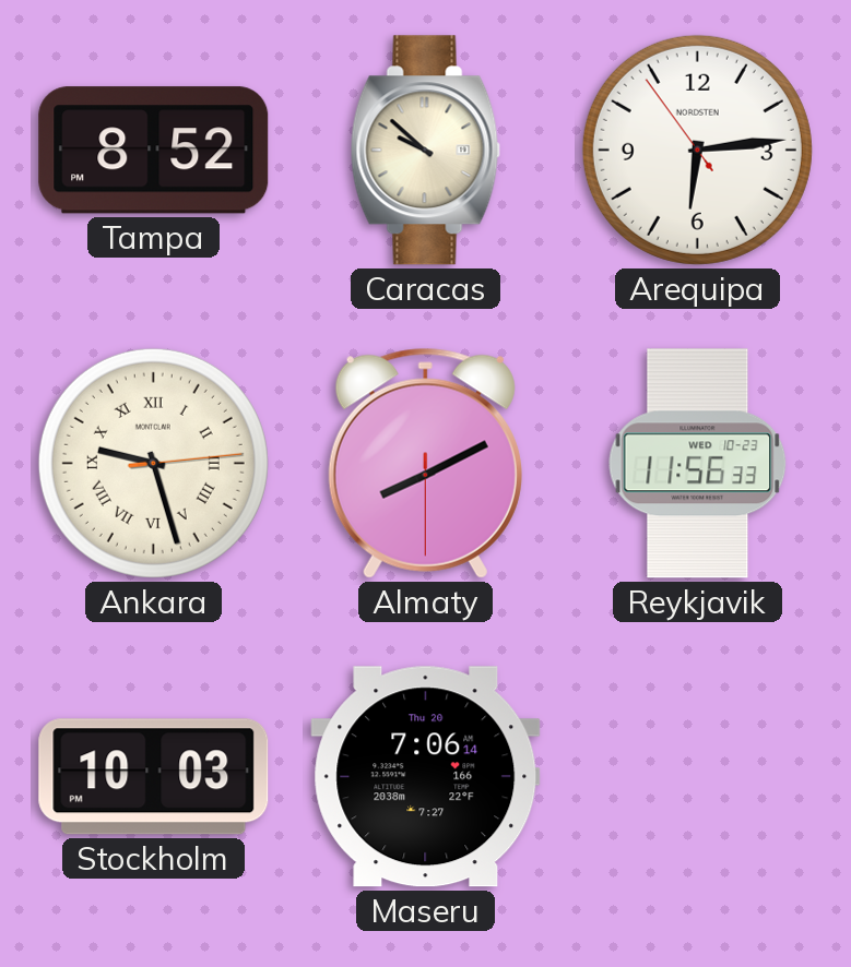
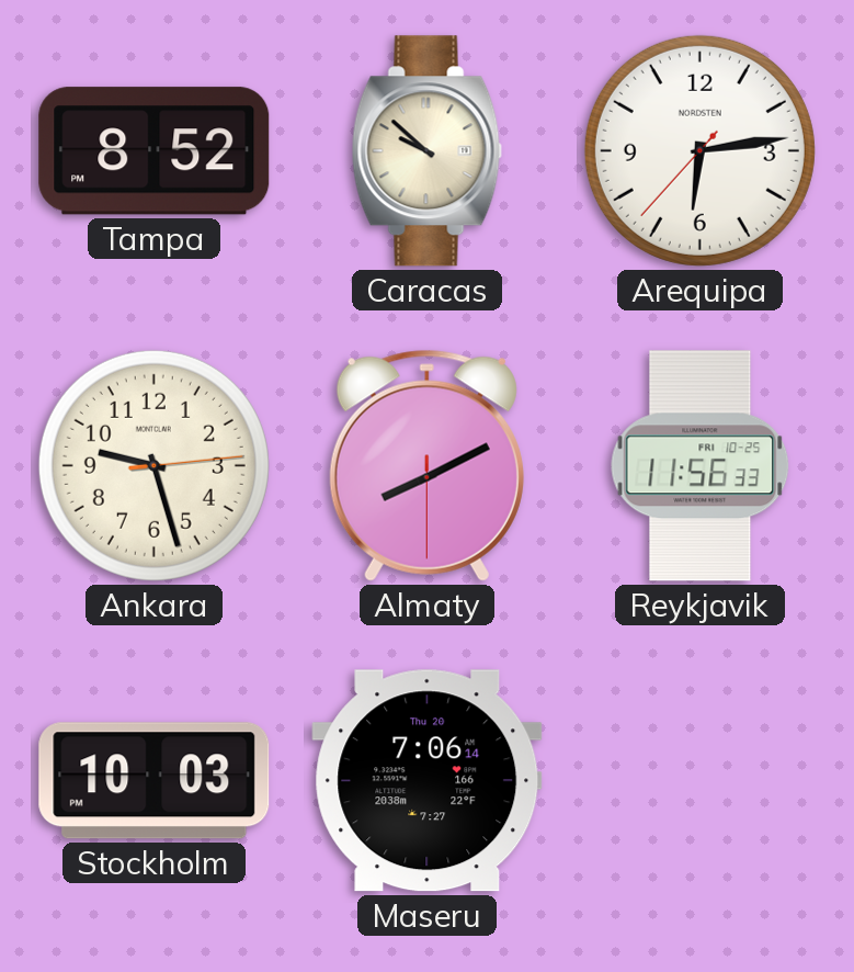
Arequipa: 6:13:54 -> 6:13:37 (699, 150)
Ankara numerals: Roman -> Arabic (153, 465)
Reykjavik date: WED 10-23 -> FRI 10-25 (701, 466)
